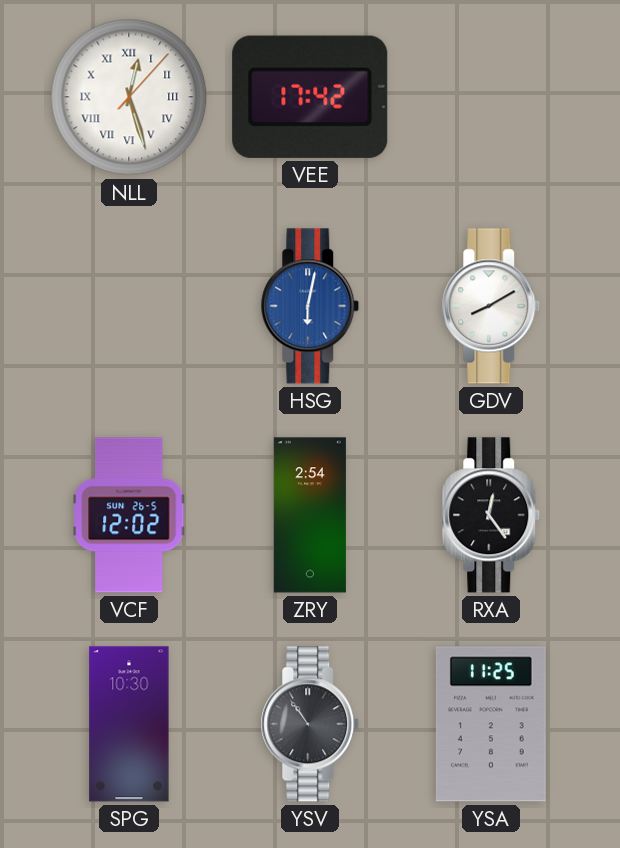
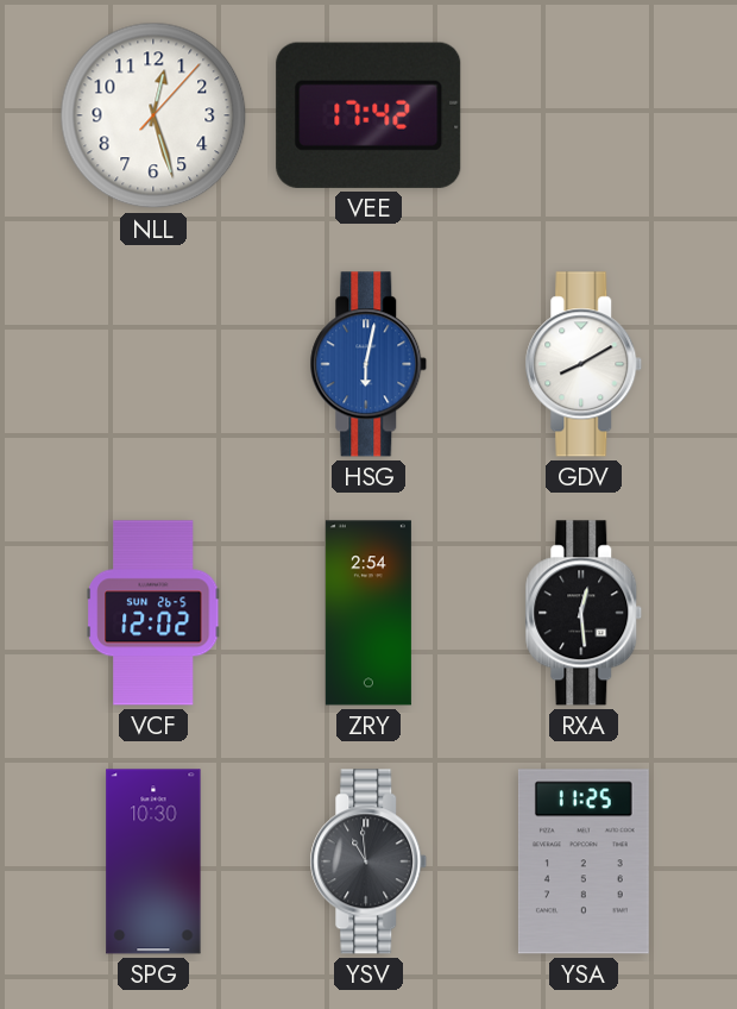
NLL numerals: Roman -> Arabic (153, 115)
RXA: 12:24 -> 12:29 (584, 613)
YSV: 10:54 -> 10:59 (368, 861)
